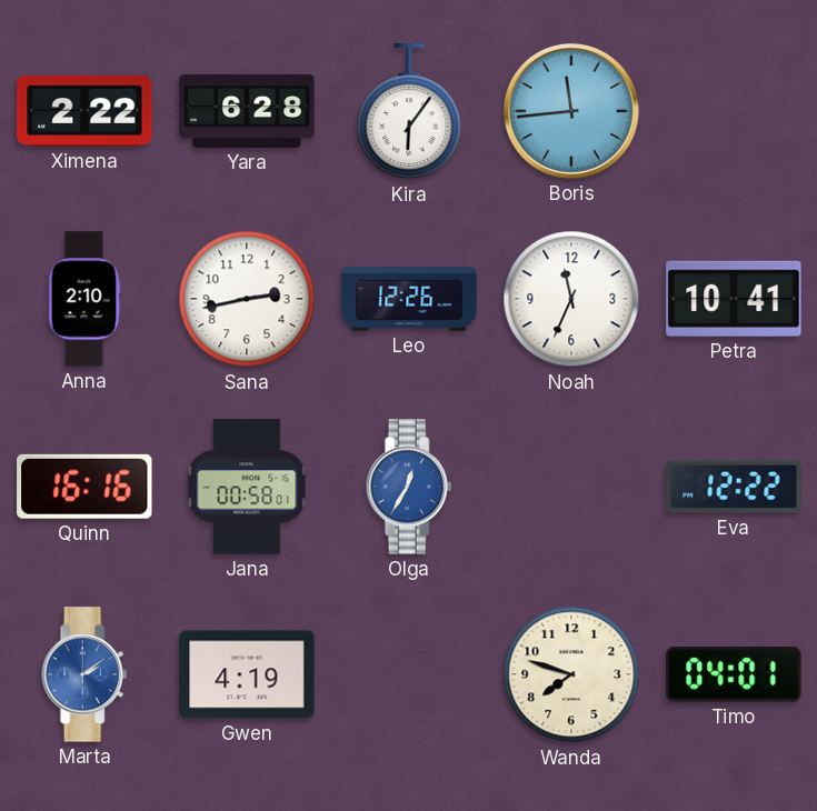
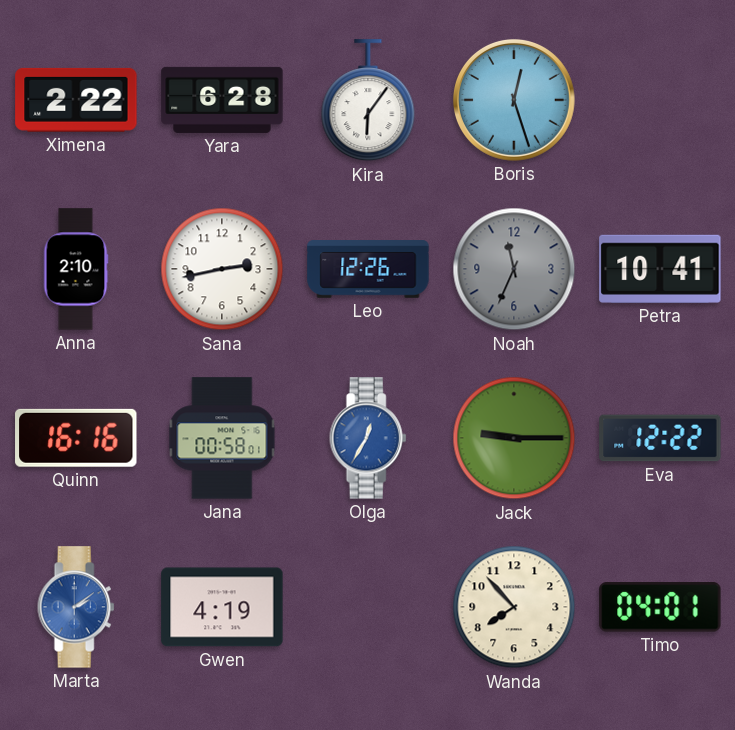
Boris: 11:44 -> 12:27 (514, 100)
Noah dial: white -> grey (514, 269)
Jack: none -> 9:15 (514, 438)
Wanda: 7:48 -> 7:53 (514, 607)
